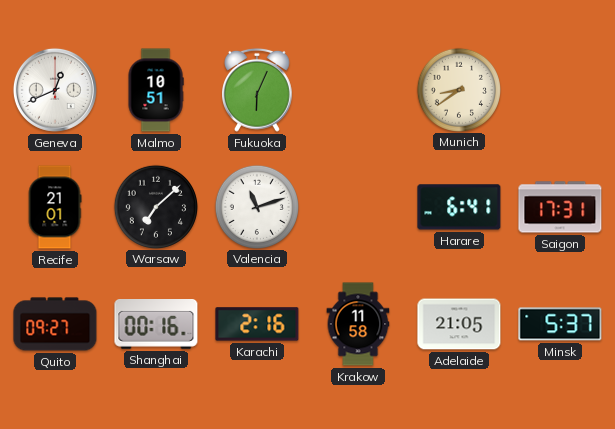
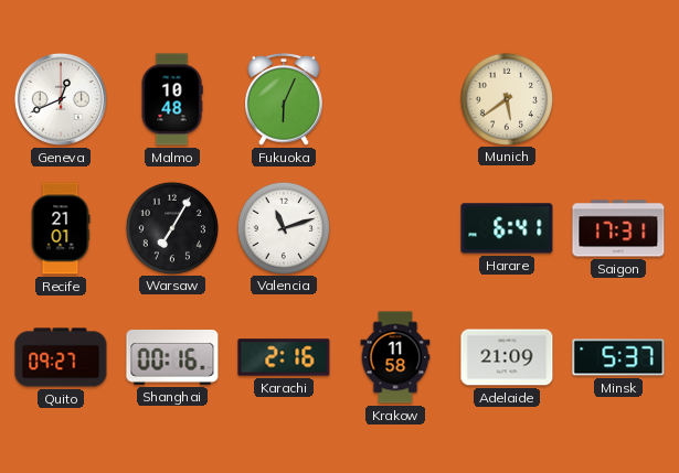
Malmo: 10:51 -> 10:48 (172, 99)
Munich: 8:39 -> 5:39 (506, 98)
Warsaw: 7:08 -> 7:05 (171, 227)
Adelaide: 21:05 -> 21:09 (507, 357)
